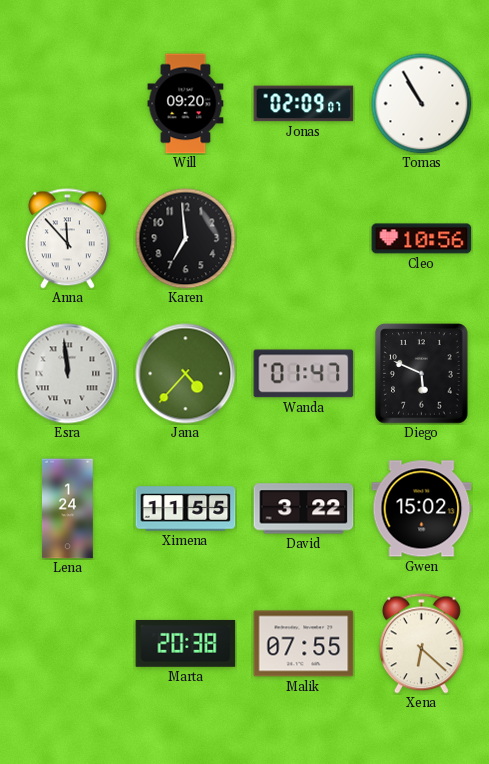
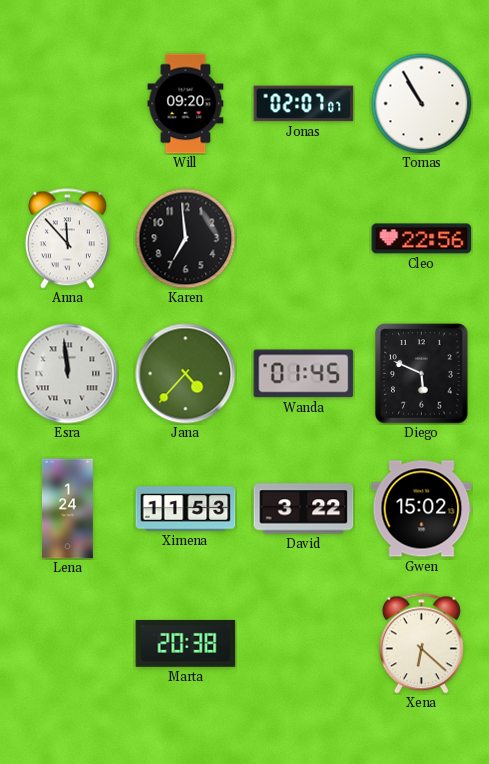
Jonas: 02:09 -> 02:07 (304, 104)
Cleo: 10:56 -> 22:56 (422, 239)
Wanda: 01:47 -> 01:45 (304, 374)
Ximena: 11:55 -> 11:53 (186, 509)
Malik: 07:55 -> none (304, 644)
